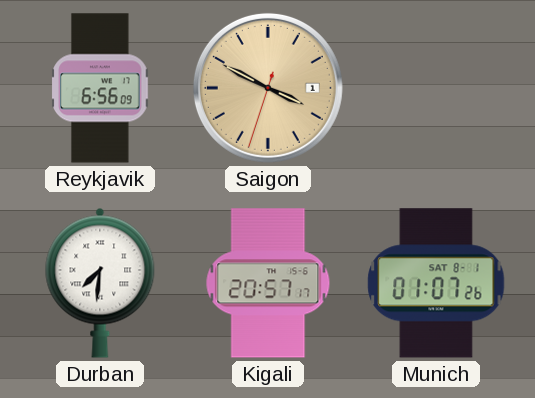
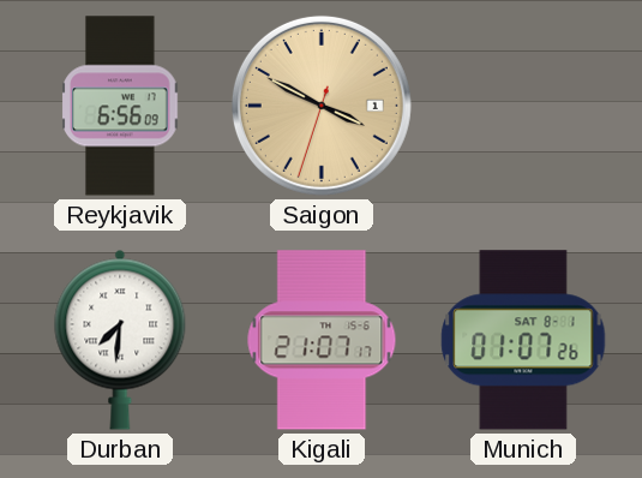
Kigali: 20:57 -> 21:07 (322, 340)
